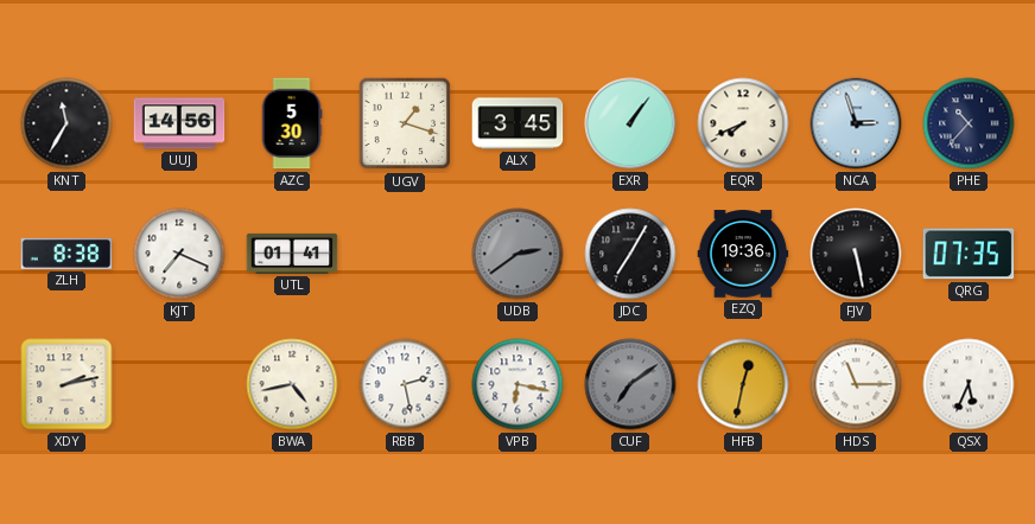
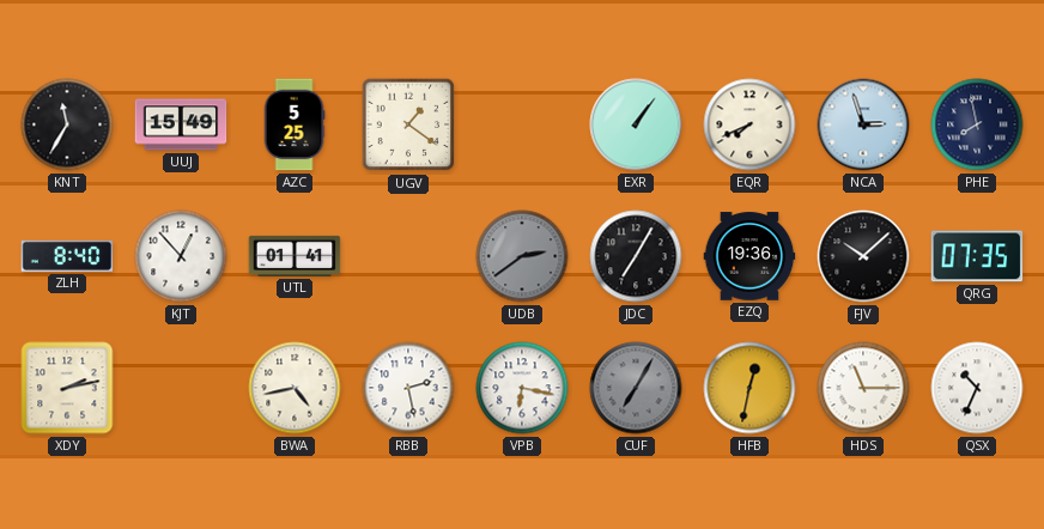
UUJ: 14:56 -> 15:49 (181, 124)
AZC: 5:30 -> 5:25 (295, 124)
UGV: 1:18 -> 1:21 (408, 124)
ALX: 3:45 -> none (517, 123)
PHE: 10:37 -> 7:58 (977, 124)
ZLH: 8:38 -> 8:40 (67, 256)
KJT: 7:19 -> 12:53 (181, 256)
FJV: 5:28 -> 10:08 (863, 256)
CUF: 7:09 -> 7:05 (636, 388)
QSX: 5:34 -> 10:34 (977, 388)
